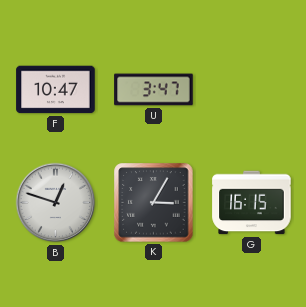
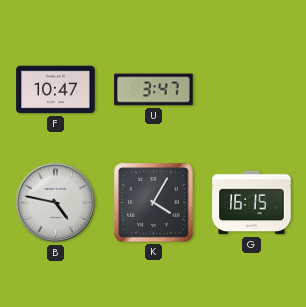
B: 12:48 -> 4:47 (56, 203)
K: 3:05 -> 4:05 (154, 203)
